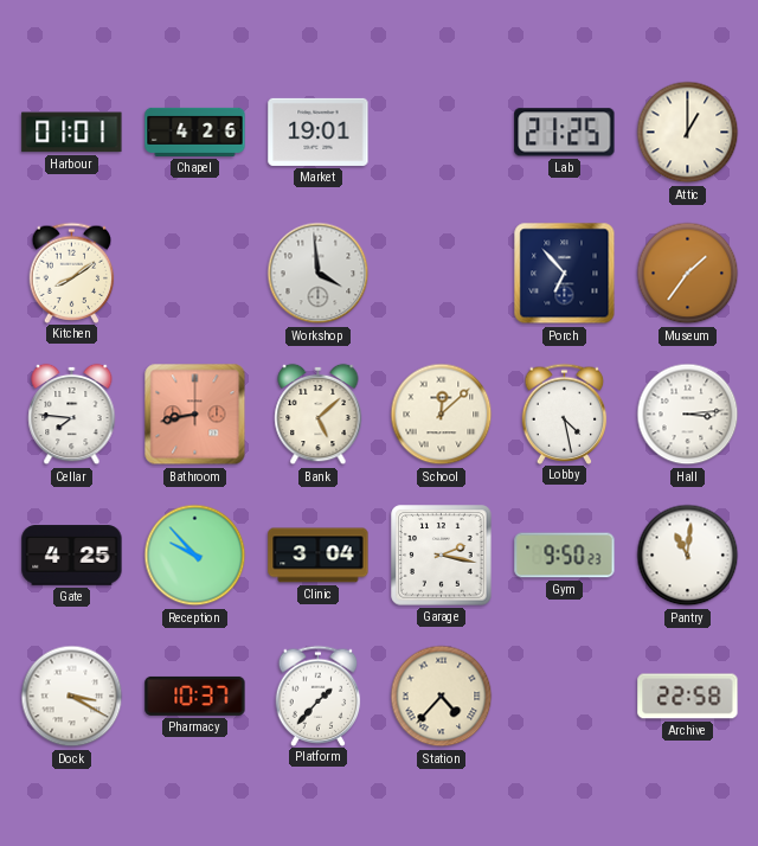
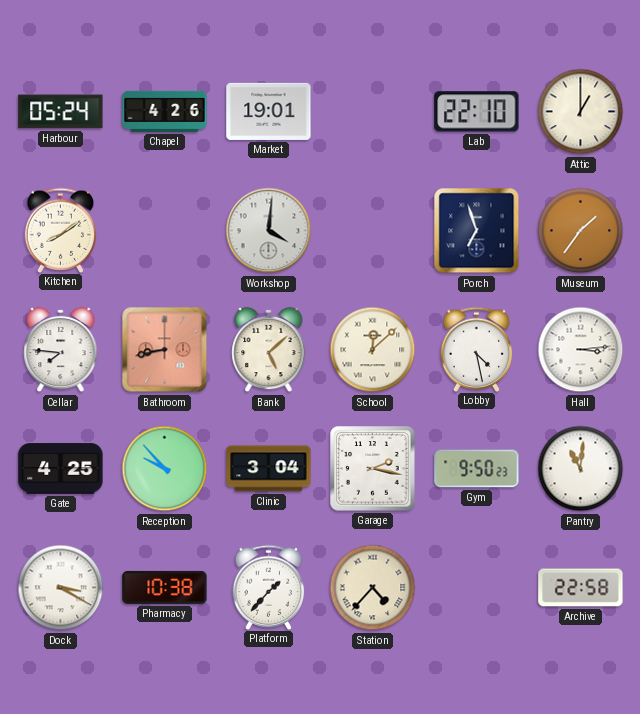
Harbour: 01:01 -> 05:24 (61, 112)
Lab: 21:25 -> 22:10 (477, 112)
Workshop: 3:59 -> 4:01 (269, 231)
Porch: 6:53 -> 6:57 (477, 231)
Pharmacy: 10:37 -> 10:38 (165, 587)
